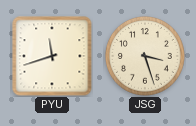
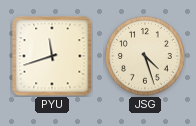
JSG: 3:27 -> 4:27 (145, 56)
